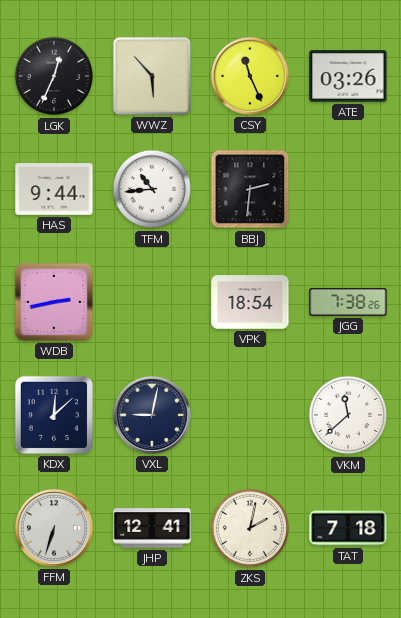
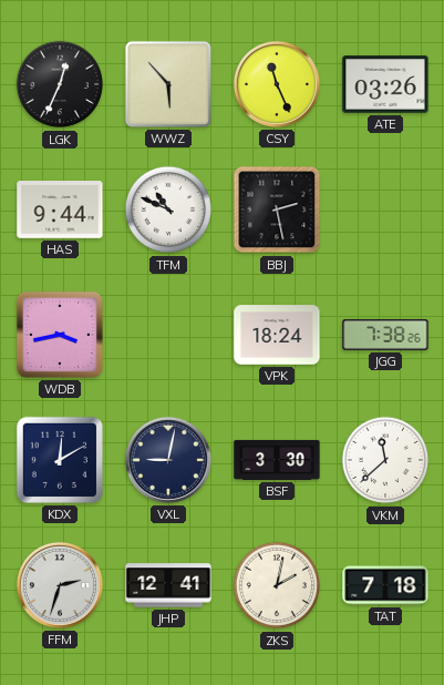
TFM: 10:44 -> 10:49 (168, 209)
BBJ: 2:31 -> 2:28 (277, 209)
WDB: 2:43 -> 3:43 (60, 335)
VPK: 18:54 -> 18:24 (277, 335)
KDX: 12:08 -> 12:10 (60, 460)
BSF: none -> 3:30 (277, 460)
FFM: 6:33 -> 2:33 (60, 585)
